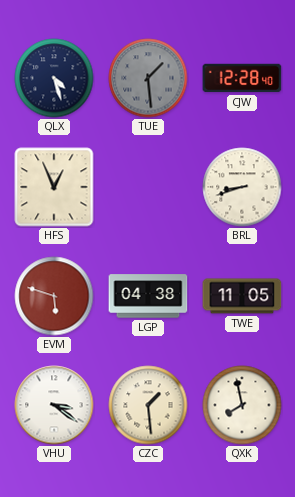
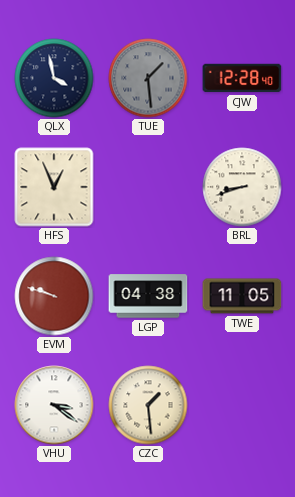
QLX: 4:27 -> 3:58 (54, 78)
EVM: 5:48 -> 9:48 (54, 296)
QXK: 7:58 -> none (242, 405)
